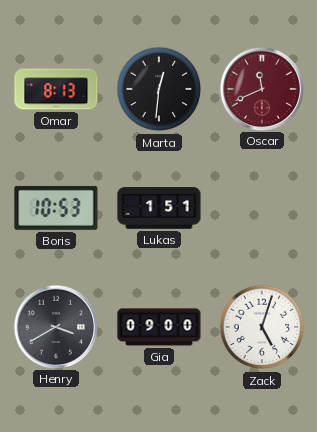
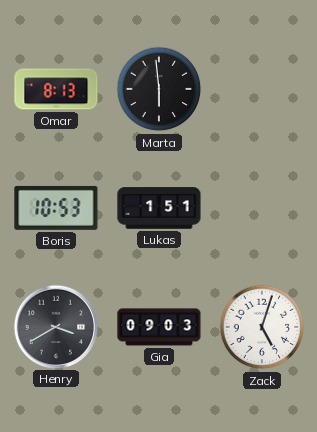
Marta: 12:31 -> 5:59 (159, 89)
Oscar: 11:41 -> none (261, 88)
Gia: 09:00 -> 09:03 (159, 327)
